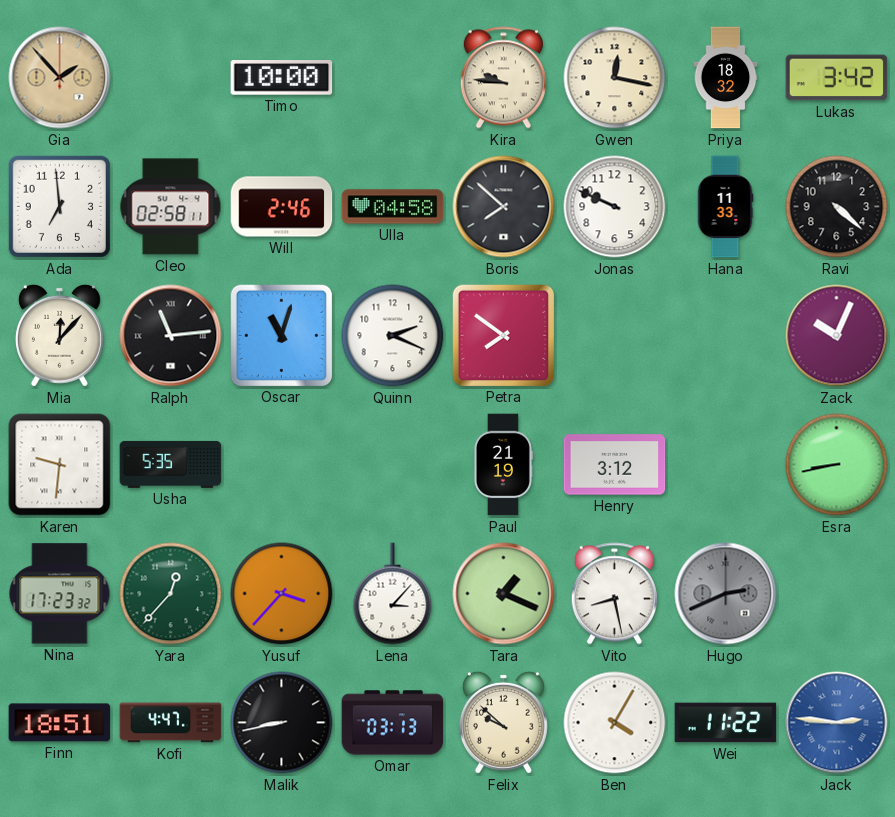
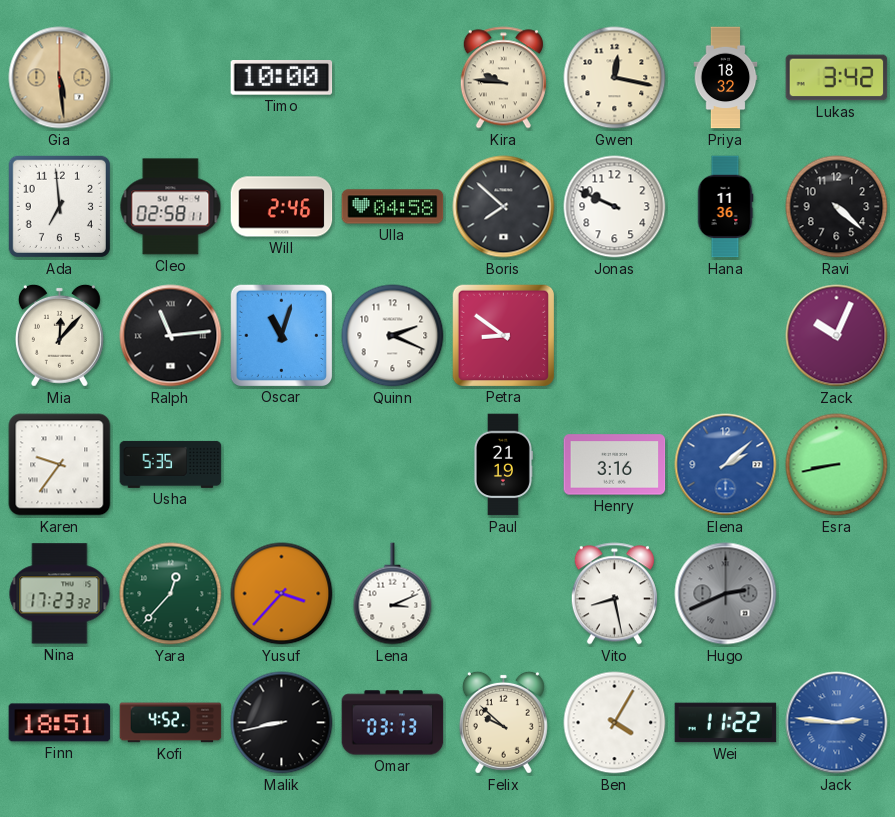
Gia: 1:53 -> 5:29 (60, 78)
Hana: 11:33 -> 11:36 (725, 207)
Petra: 7:51 -> 8:51 (503, 335)
Karen: 9:31 -> 9:36 (60, 465)
Henry: 3:12 -> 3:16 (615, 465)
Elena: none -> 2:08 (726, 465)
Lena: 3:07 -> 3:11 (393, 594)
Tara: 1:19 -> none (504, 594)
Kofi: 4:47 -> 4:52 (171, 723)
